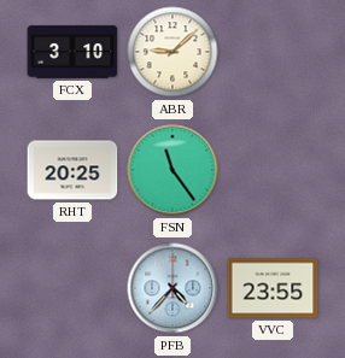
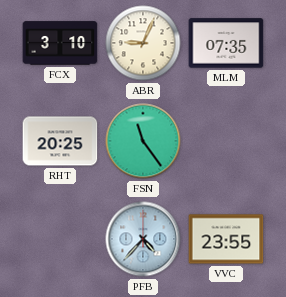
ABR: 9:08 -> 9:04 (143, 43)
MLM: none -> 07:35 (226, 43)
